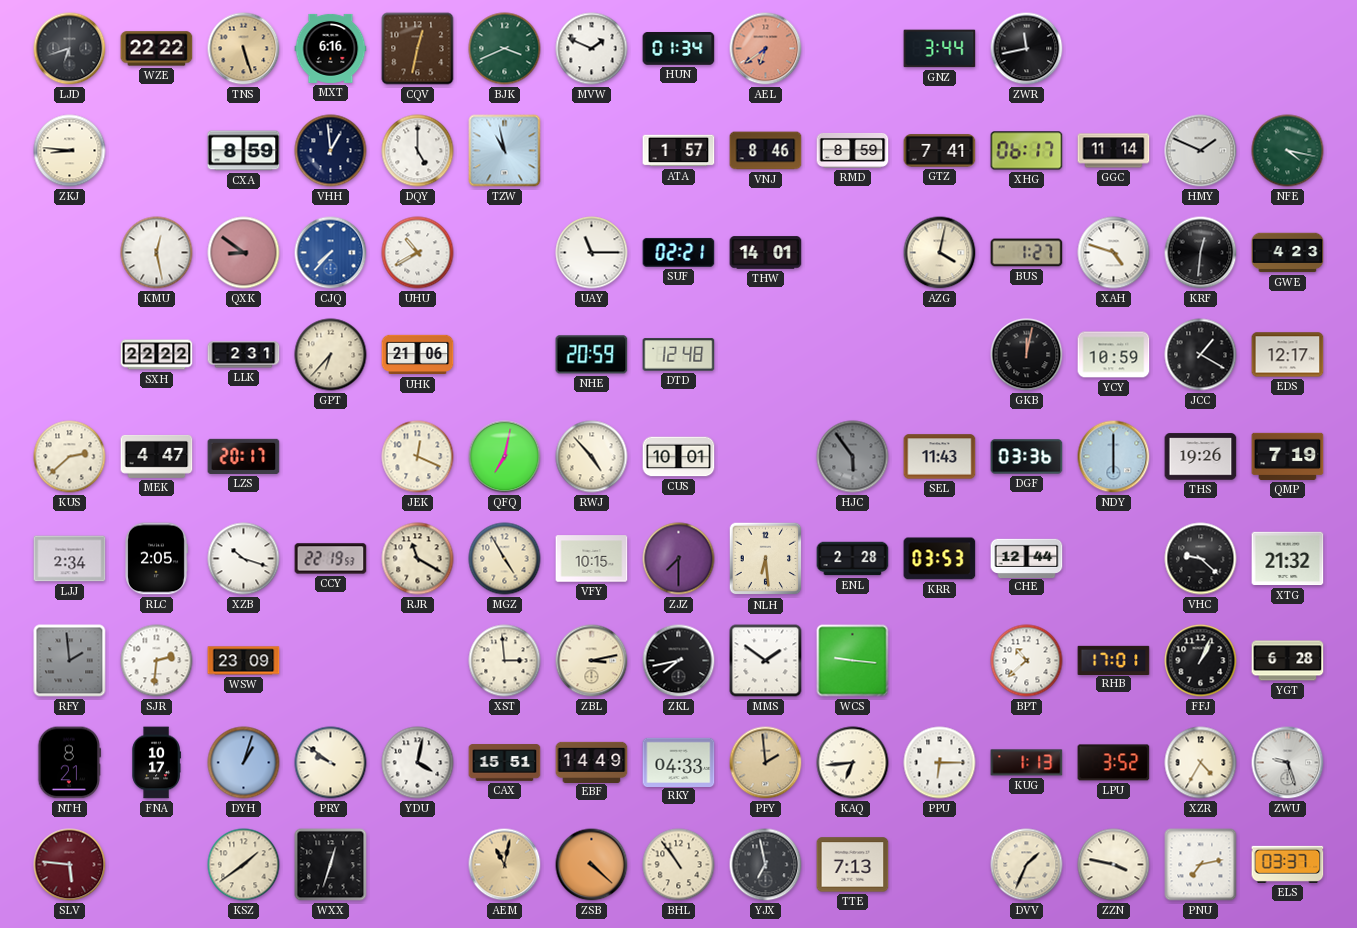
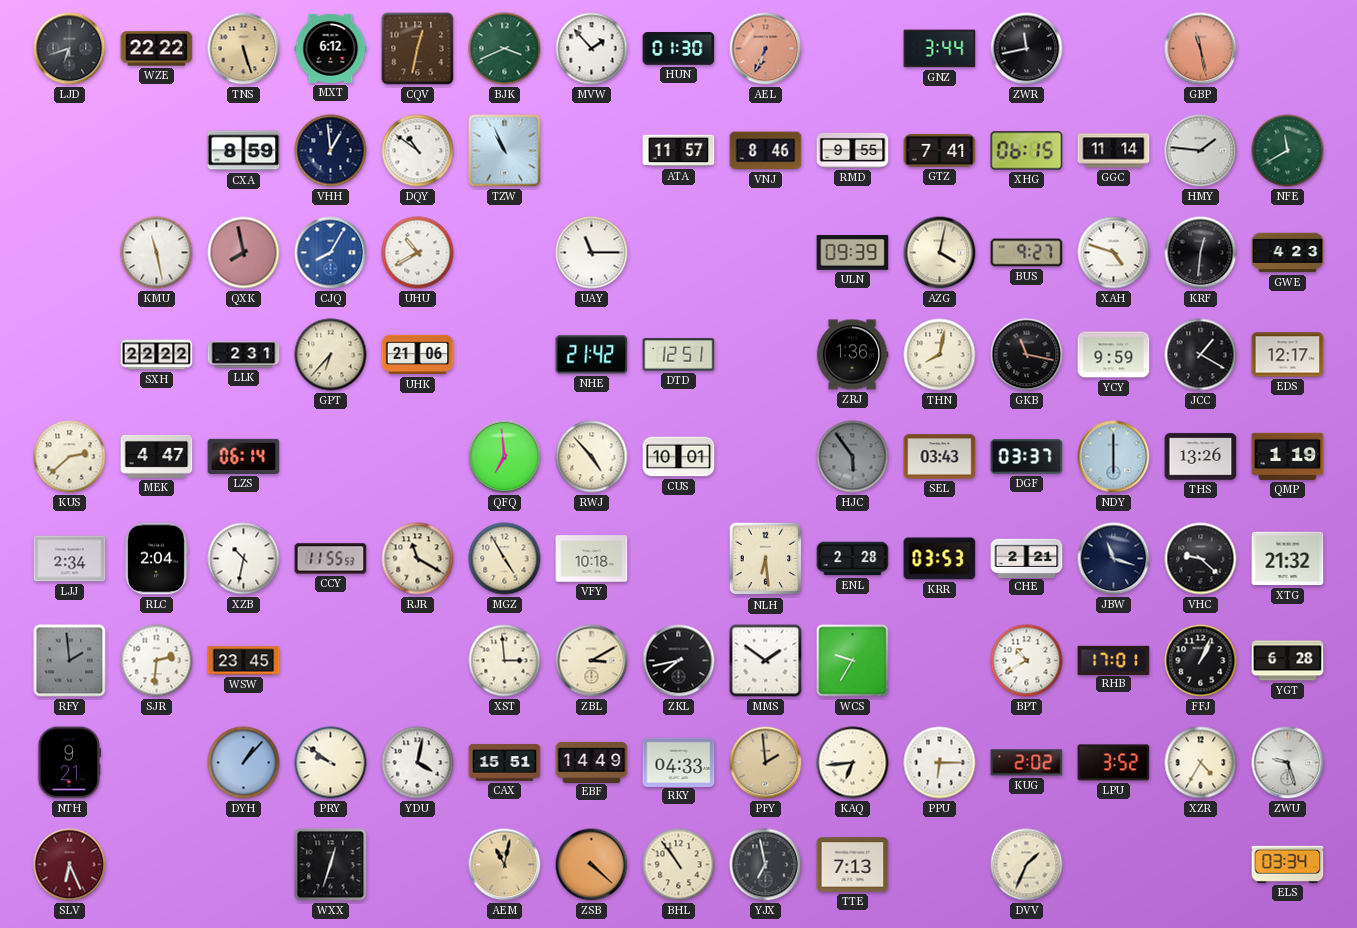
MXT: 6:16 -> 6:12 (331, 48)
MVW: 1:49 -> 1:53 (592, 49)
HUN: 01:34 -> 01:30 (679, 49)
AEL: 6:39 -> 6:34 (766, 49)
GBP: none -> 11:28 (1201, 49)
ZKJ: 8:46 -> none (70, 151)
DQY: 5:00 -> 10:51 (418, 151)
TZW: 10:58 -> 10:56 (505, 151)
ATA: 1:57 -> 11:57 (679, 151)
RMD: 8:59 -> 9:55 (853, 150)
XHG: 06:17 -> 06:15 (1027, 151)
HMY: 1:49 -> 1:46 (1201, 151)
NFE: 4:17 -> 11:40 (1288, 151)
KMU: 12:28 -> 11:28 (157, 253)
QXK: 8:51 -> 7:58 (244, 253)
CJQ: 7:37 -> 8:05 (331, 253)
SUF: 02:21 -> none (679, 252)
THW: 14:01 -> none (766, 253)
ULN: none -> 09:39 (853, 253)
BUS: 1:27 -> 9:27 (1027, 253)
NHE: 20:59 -> 21:42 (592, 355)
DTD: 12:48 -> 12:51 (679, 355)
ZRJ: none -> 1:36 (852, 355)
THN: none -> 8:02 (940, 355)
GKB: 12:02 -> 11:17 (1027, 355)
YCY: 10:59 -> 9:59 (1114, 355)
LZS: 20:17 -> 06:14 (244, 456)
JEK: 12:19 -> none (418, 457)
QFQ: 7:02 -> 6:59 (505, 457)
SEL: 11:43 -> 03:43 (940, 457)
DGF: 03:36 -> 03:37 (1027, 457)
THS: 19:26 -> 13:26 (1201, 457)
QMP: 7:19 -> 1:19 (1288, 456)
RLC: 2:05 -> 2:04 (156, 559)
XZB: 10:18 -> 10:32 (244, 559)
CCY: 22:19 -> 11:55 (331, 559)
VFY: 10:15 -> 10:18 (592, 559)
ZJZ: 7:30 -> none (679, 559)
CHE: 12:44 -> 2:21 (1027, 558)
JBW: none -> 11:18 (1114, 559)
WSW: 23:09 -> 23:45 (244, 661)
ZBL: 3:13 -> 3:10 (592, 661)
WCS: 9:16 -> 9:35 (853, 661)
BPT: 10:38 -> 10:40 (1027, 661)
NTH: 8:21 -> 9:21 (70, 763)
FNA: 10:17 -> none (156, 763)
DYH: 1:03 -> 1:07 (244, 763)
KUG: 1:13 -> 2:02 (1027, 763)
SLV: 5:46 -> 6:26 (70, 865)
KSZ: 1:39 -> none (244, 865)
ZZN: 3:47 -> none (1114, 865)
PNU: 7:13 -> none (1201, 865)
ELS: 03:37 -> 03:34 (1288, 864)
